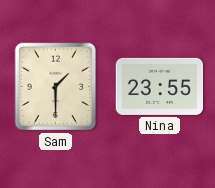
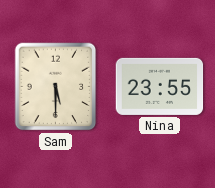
Sam: 1:30 -> 5:30 (56, 87)
